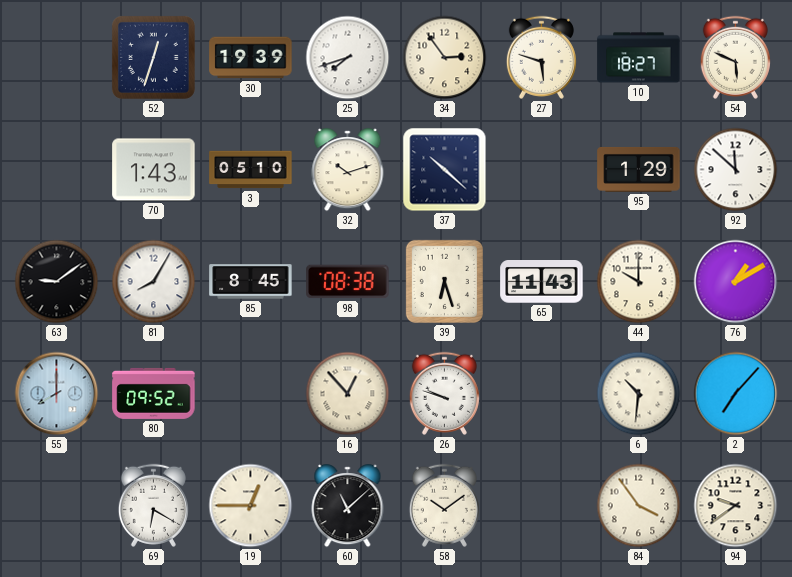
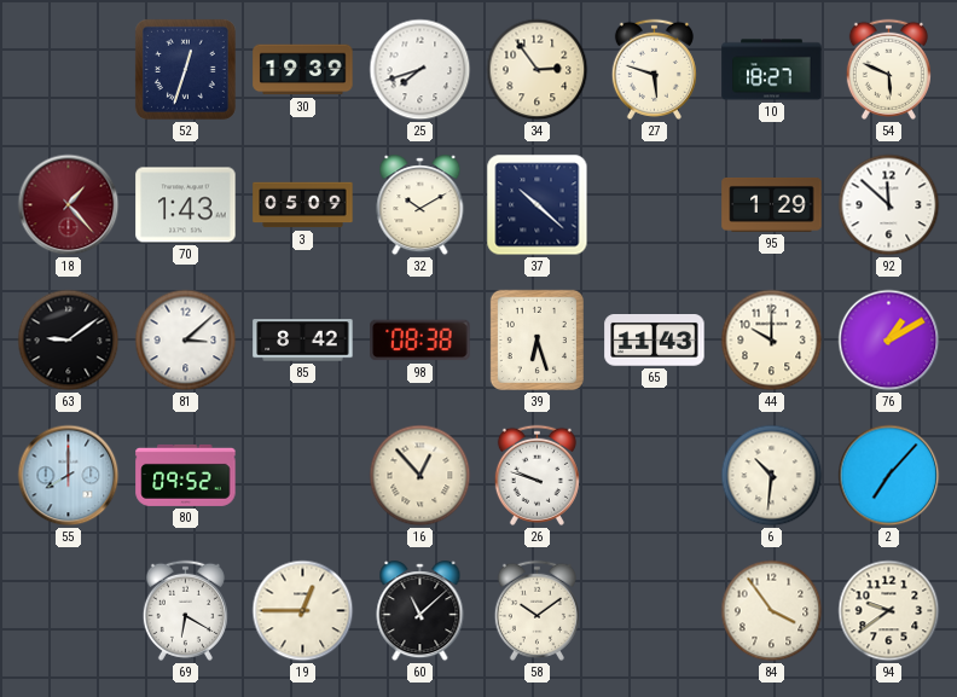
18: none -> 1:23 (69, 205)
3: 05:10 -> 05:09 (303, 205)
32: 10:12 -> 10:10 (420, 205)
81: 8:05 -> 3:08 (186, 341)
85: 8:45 -> 8:42 (303, 341)
